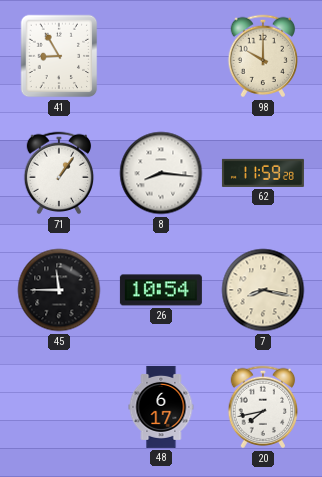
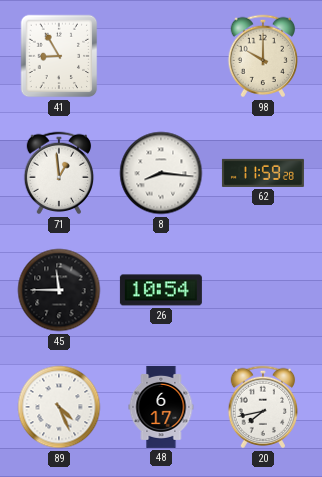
71: 1:06 -> 12:59 (59, 173)
7: 8:17 -> none (263, 290)
89: none -> 4:26 (59, 407)
